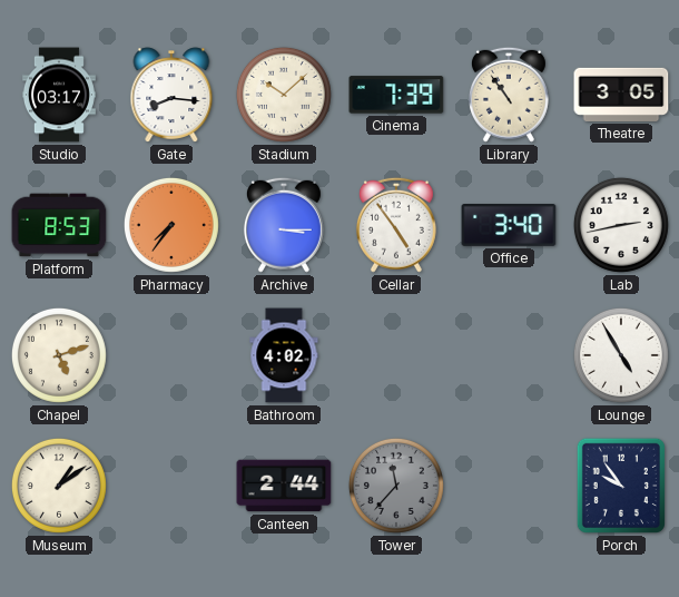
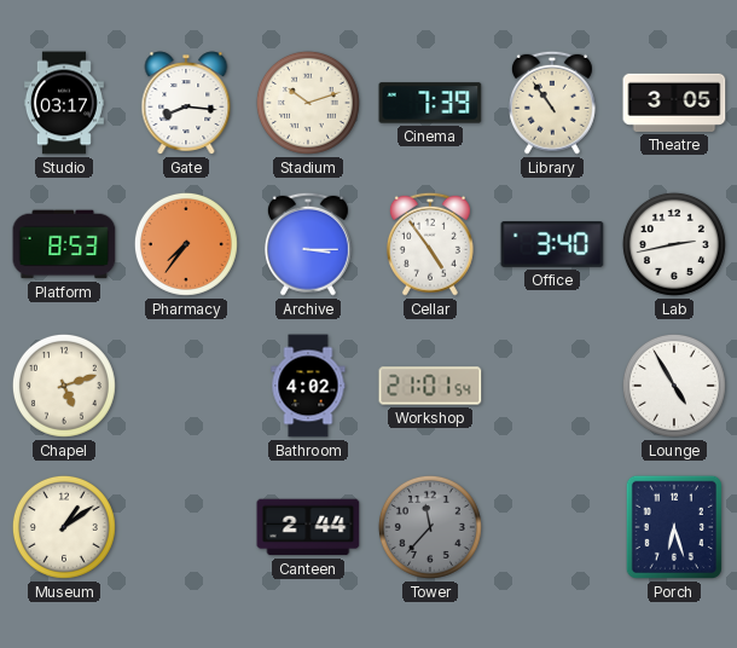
Stadium: 10:08 -> 10:12 (308, 103)
Workshop: none -> 21:01 (430, 386)
Porch: 9:54 -> 6:27 (674, 527)
